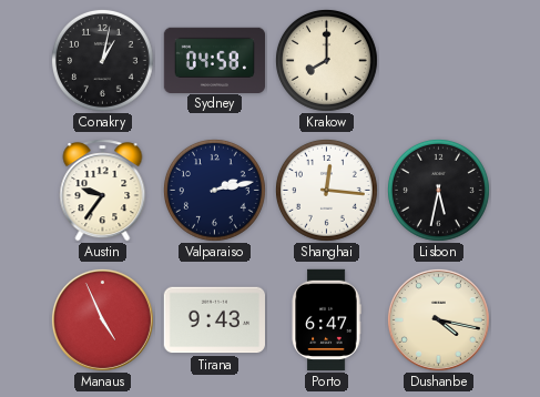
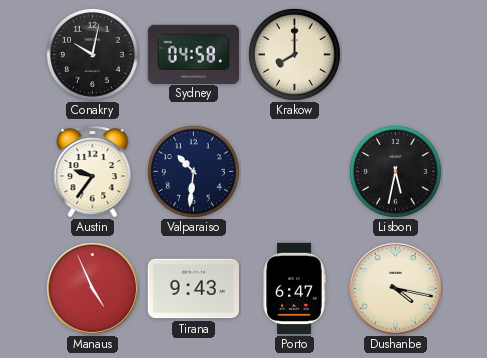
Conakry: 1:02 -> 10:02 (92, 54)
Valparaiso: 2:13 -> 10:31 (193, 171)
Shanghai: 12:16 -> none (326, 190)
